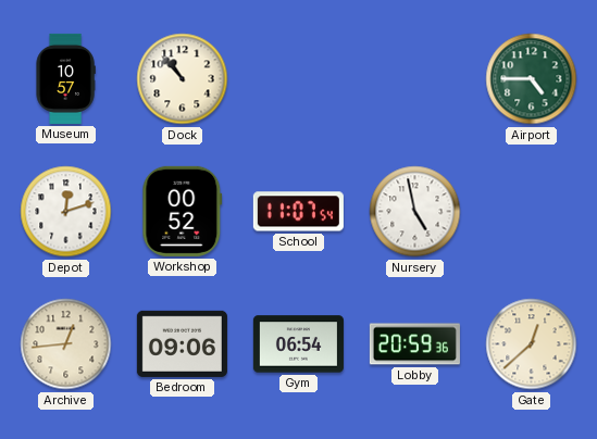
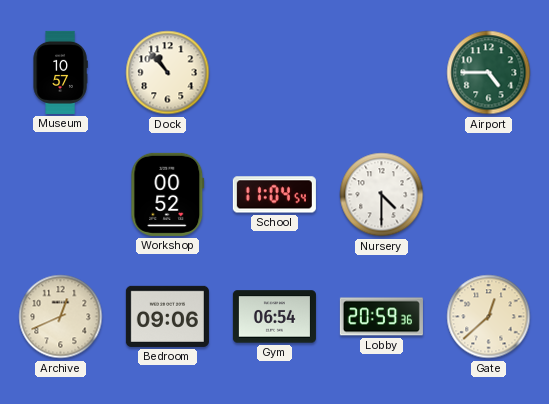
Depot: 12:12 -> none (66, 212)
School: 11:07 -> 11:04 (274, 195)
Nursery: 4:58 -> 4:30 (382, 195)
Archive: 12:44 -> 12:41 (61, 317)
